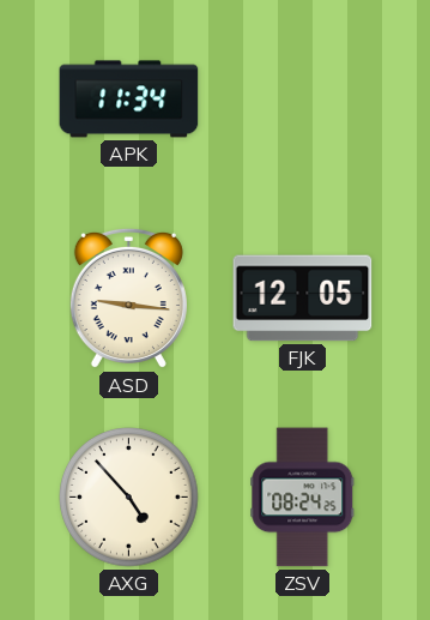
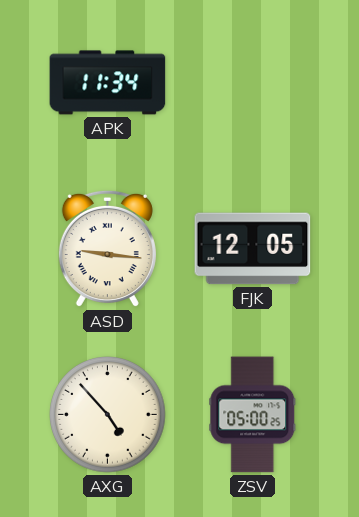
ZSV: 08:24 -> 05:00 (253, 415)
